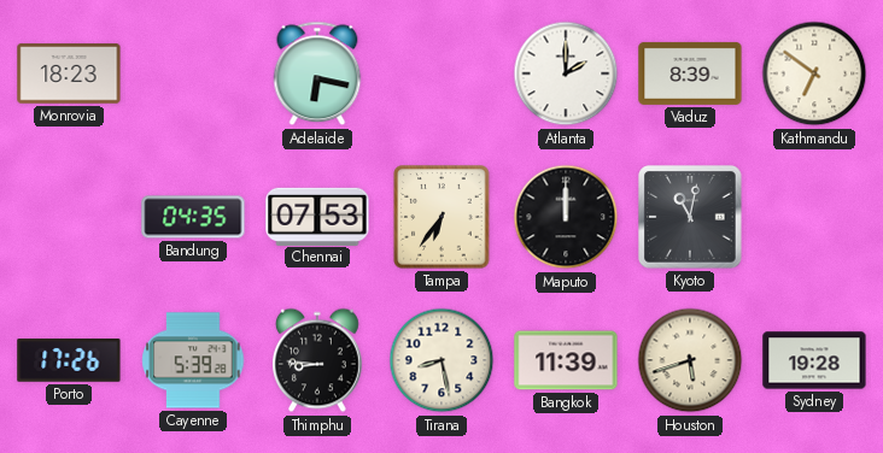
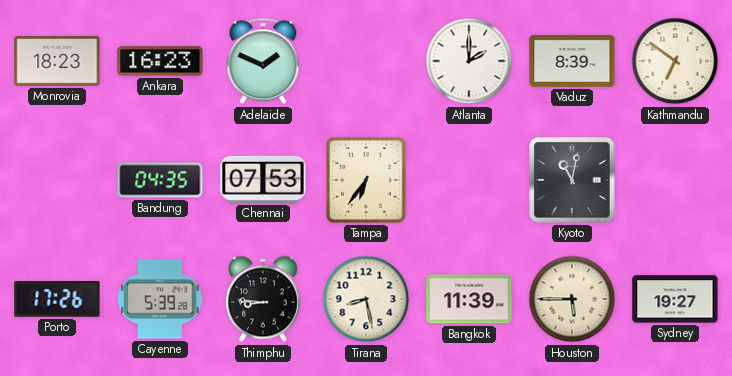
Ankara: none -> 16:23 (160, 61)
Adelaide: 6:17 -> 1:49 (263, 61)
Maputo: 12:00 -> none (566, 217)
Houston: 5:42 -> 5:45 (572, 299)
Sydney: 19:28 -> 19:27 (675, 299)
